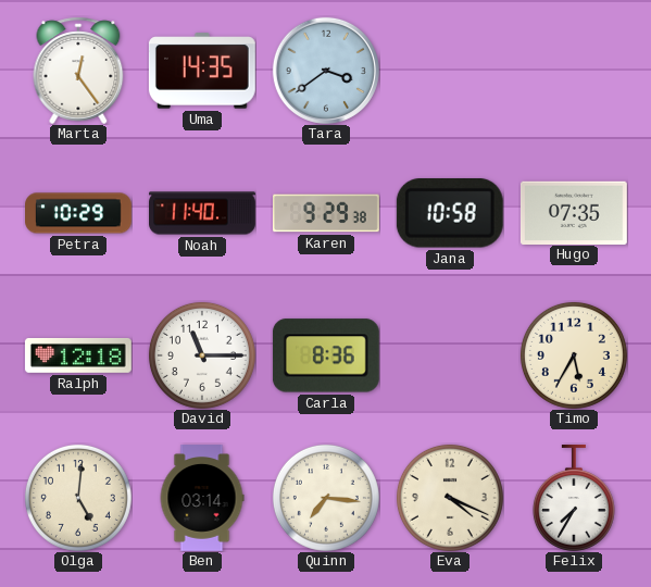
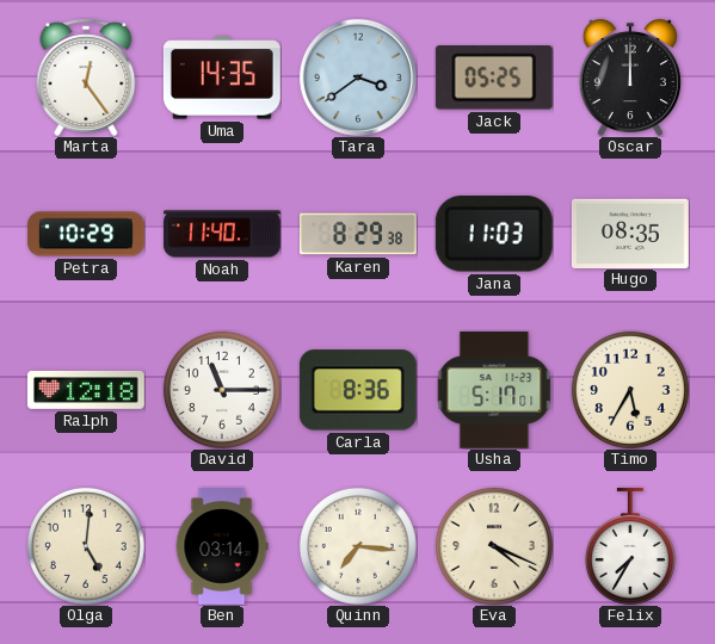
Jack: none -> 05:25 (494, 78)
Oscar: none -> 12:00 (630, 78)
Karen: 9:29 -> 8:29 (359, 234)
Jana: 10:58 -> 11:03 (494, 235)
Hugo: 07:35 -> 08:35 (630, 233)
Usha: none -> 5:17 (494, 390)
